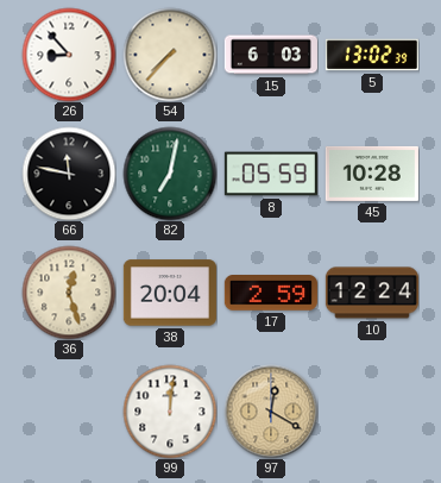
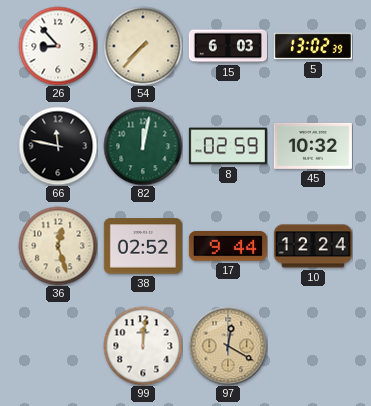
82: 7:02 -> 12:02 (143, 146)
8: 05:59 -> 02:59 (228, 146)
45: 10:28 -> 10:32 (313, 146)
38: 20:04 -> 02:52 (143, 246)
17: 2:59 -> 9:44 (228, 247)
